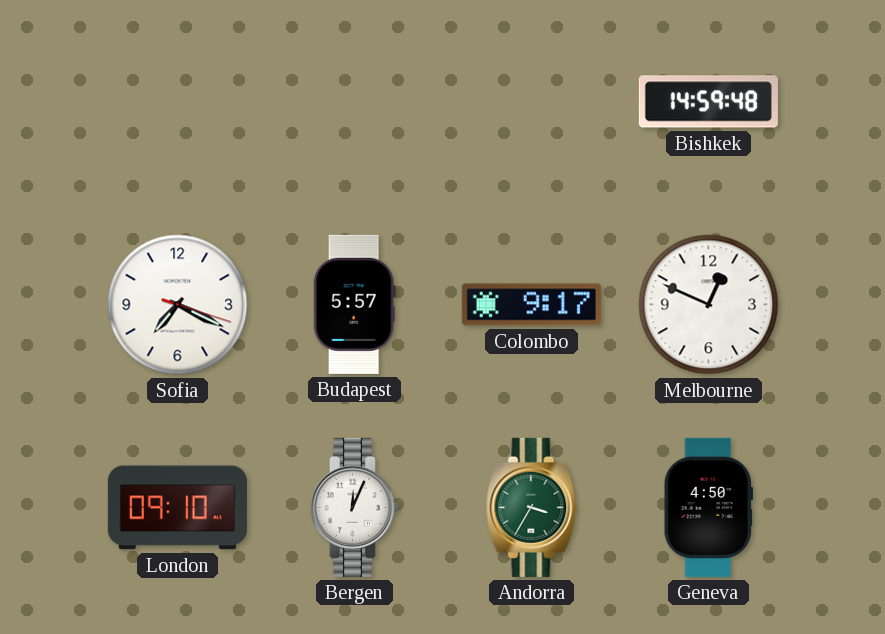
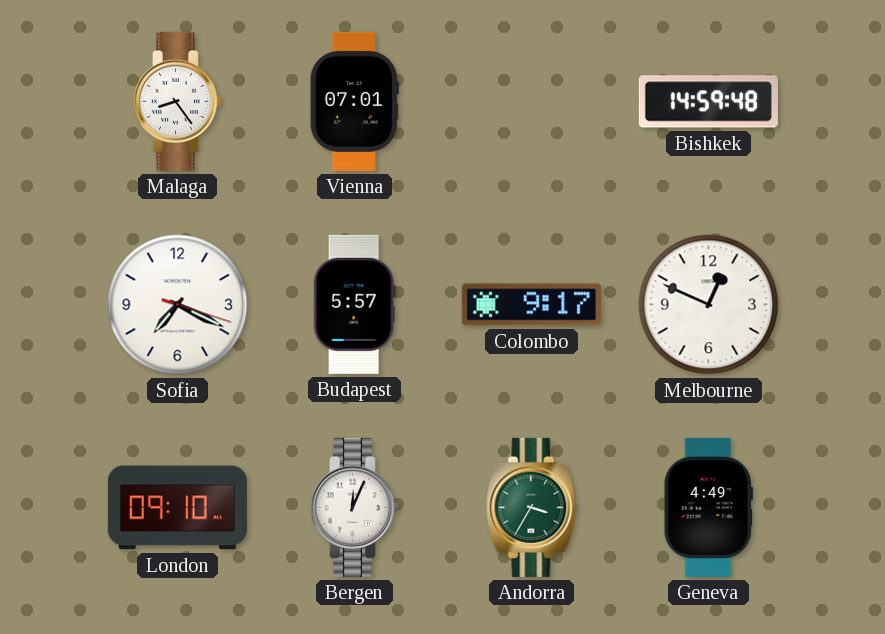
Malaga: none -> 8:24 (177, 101)
Vienna: none -> 07:01 (354, 101)
Geneva: 4:50 -> 4:49 (708, 507)
